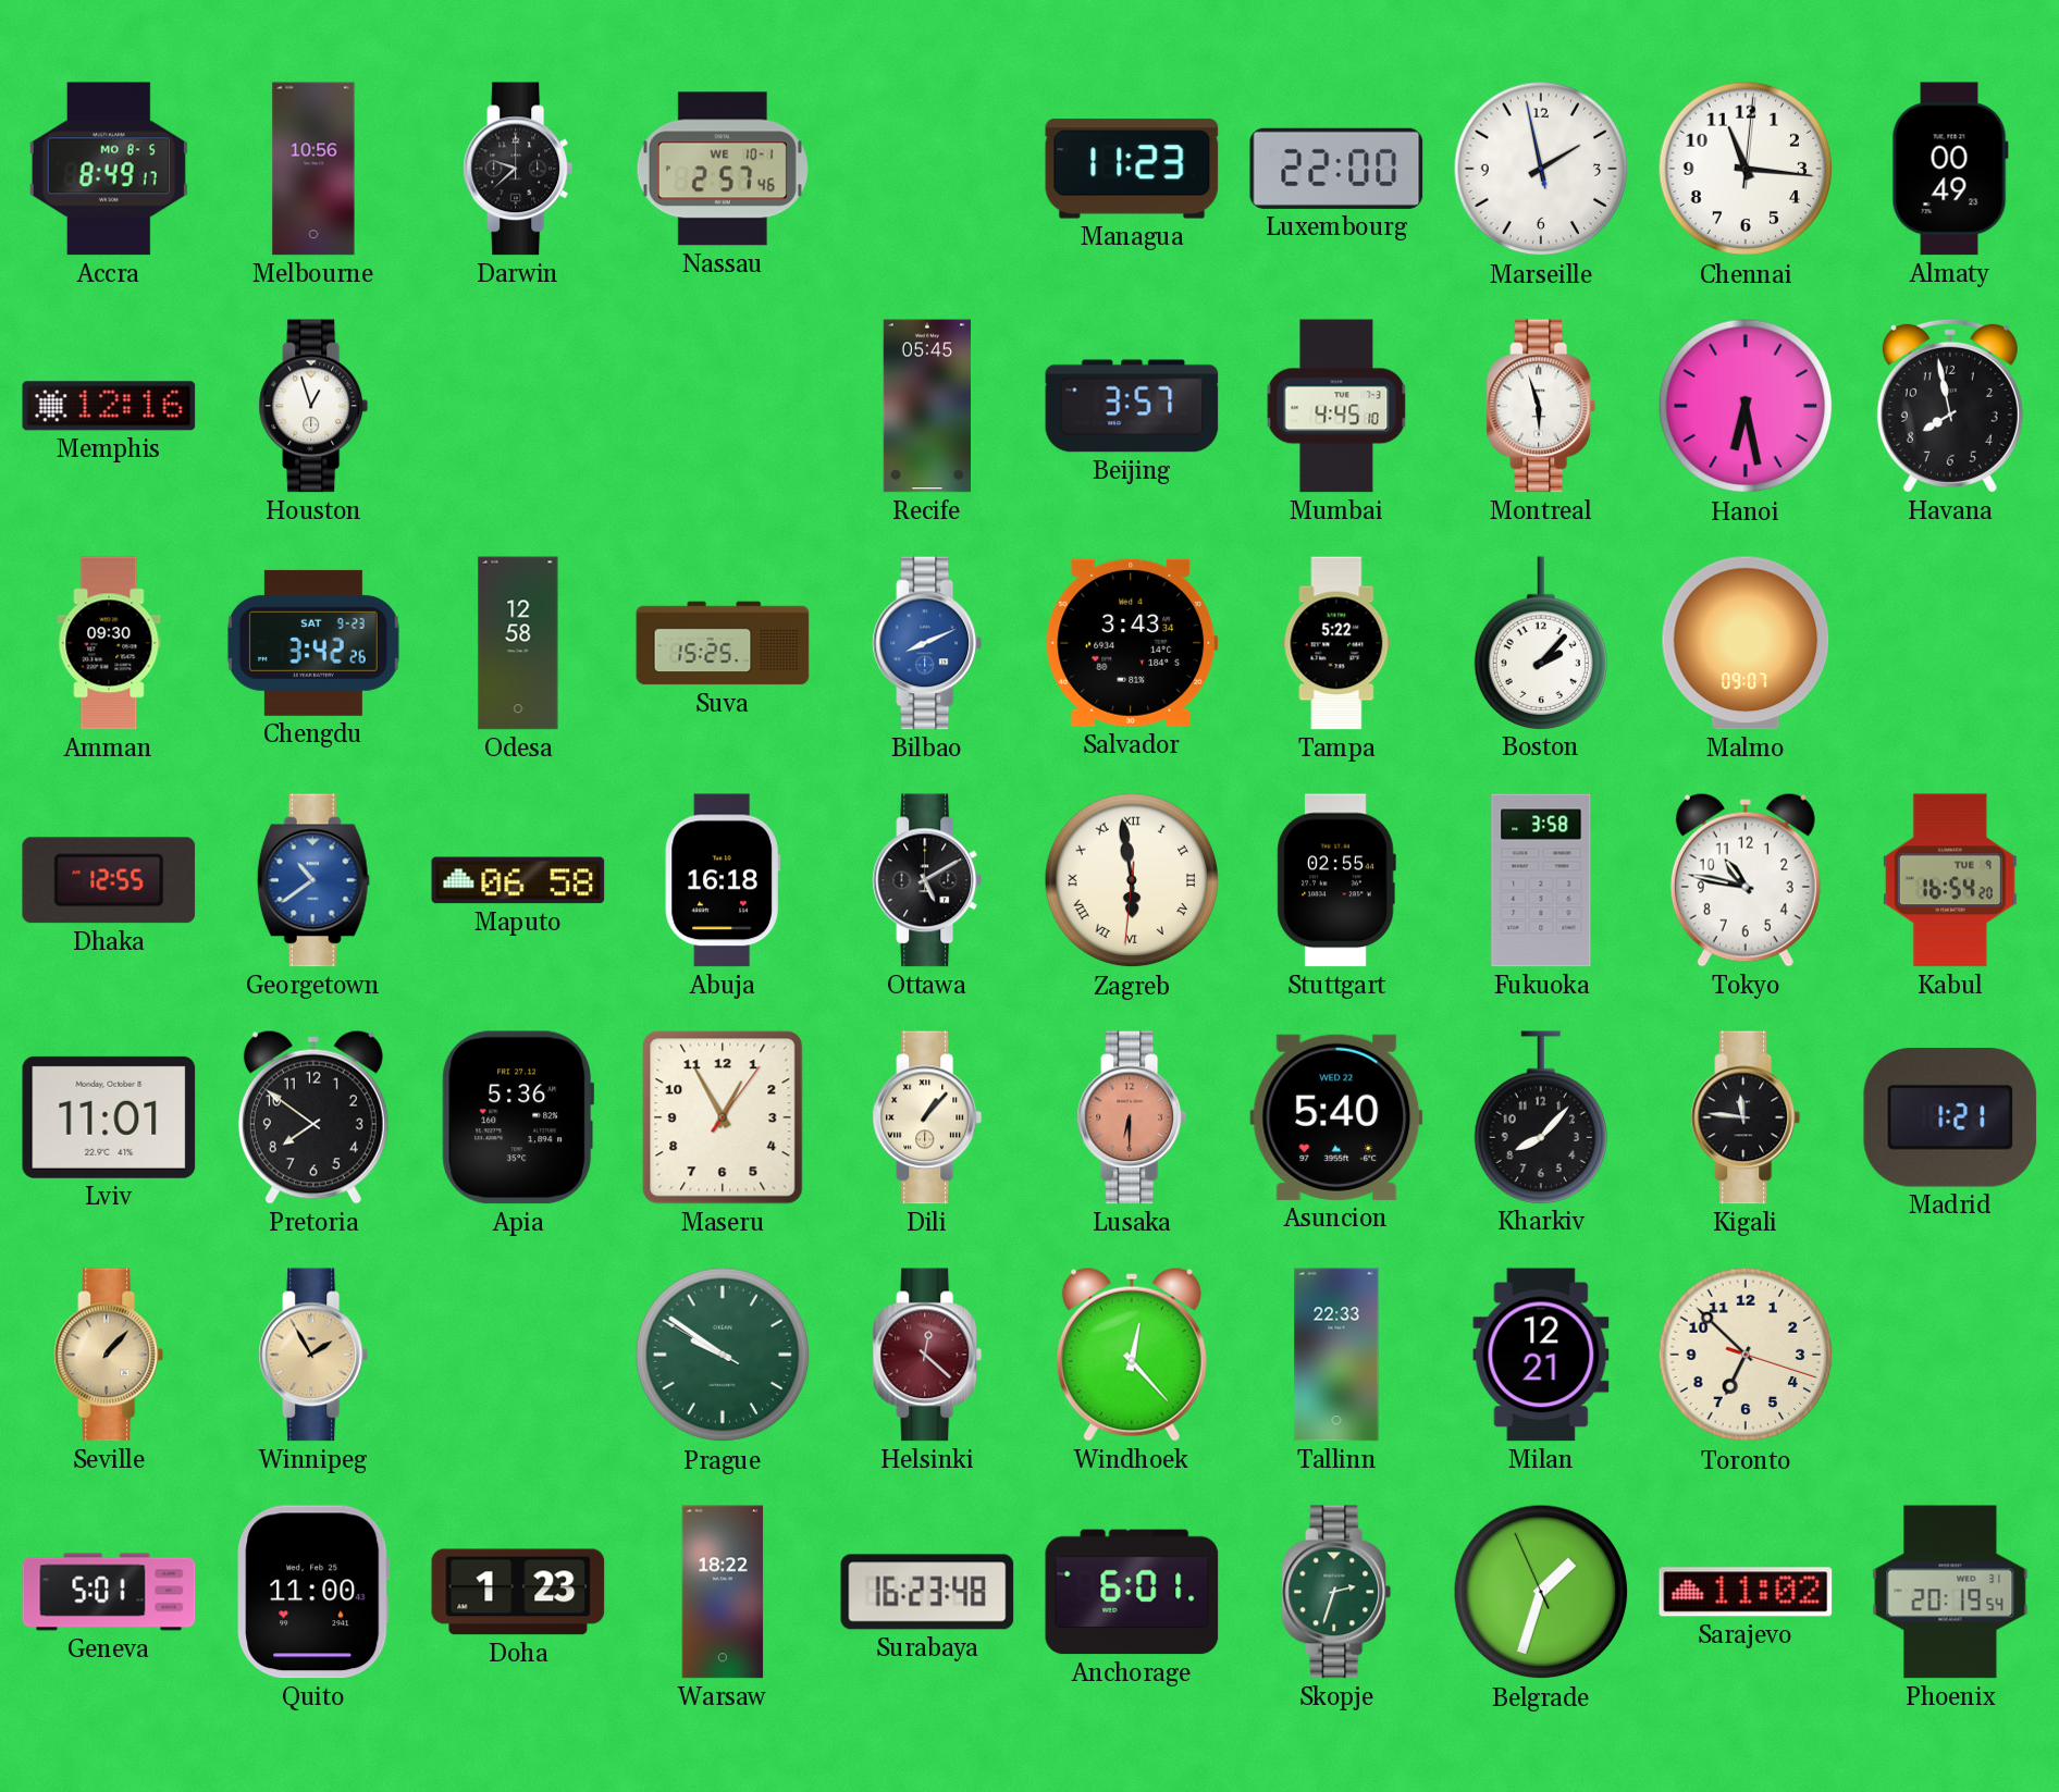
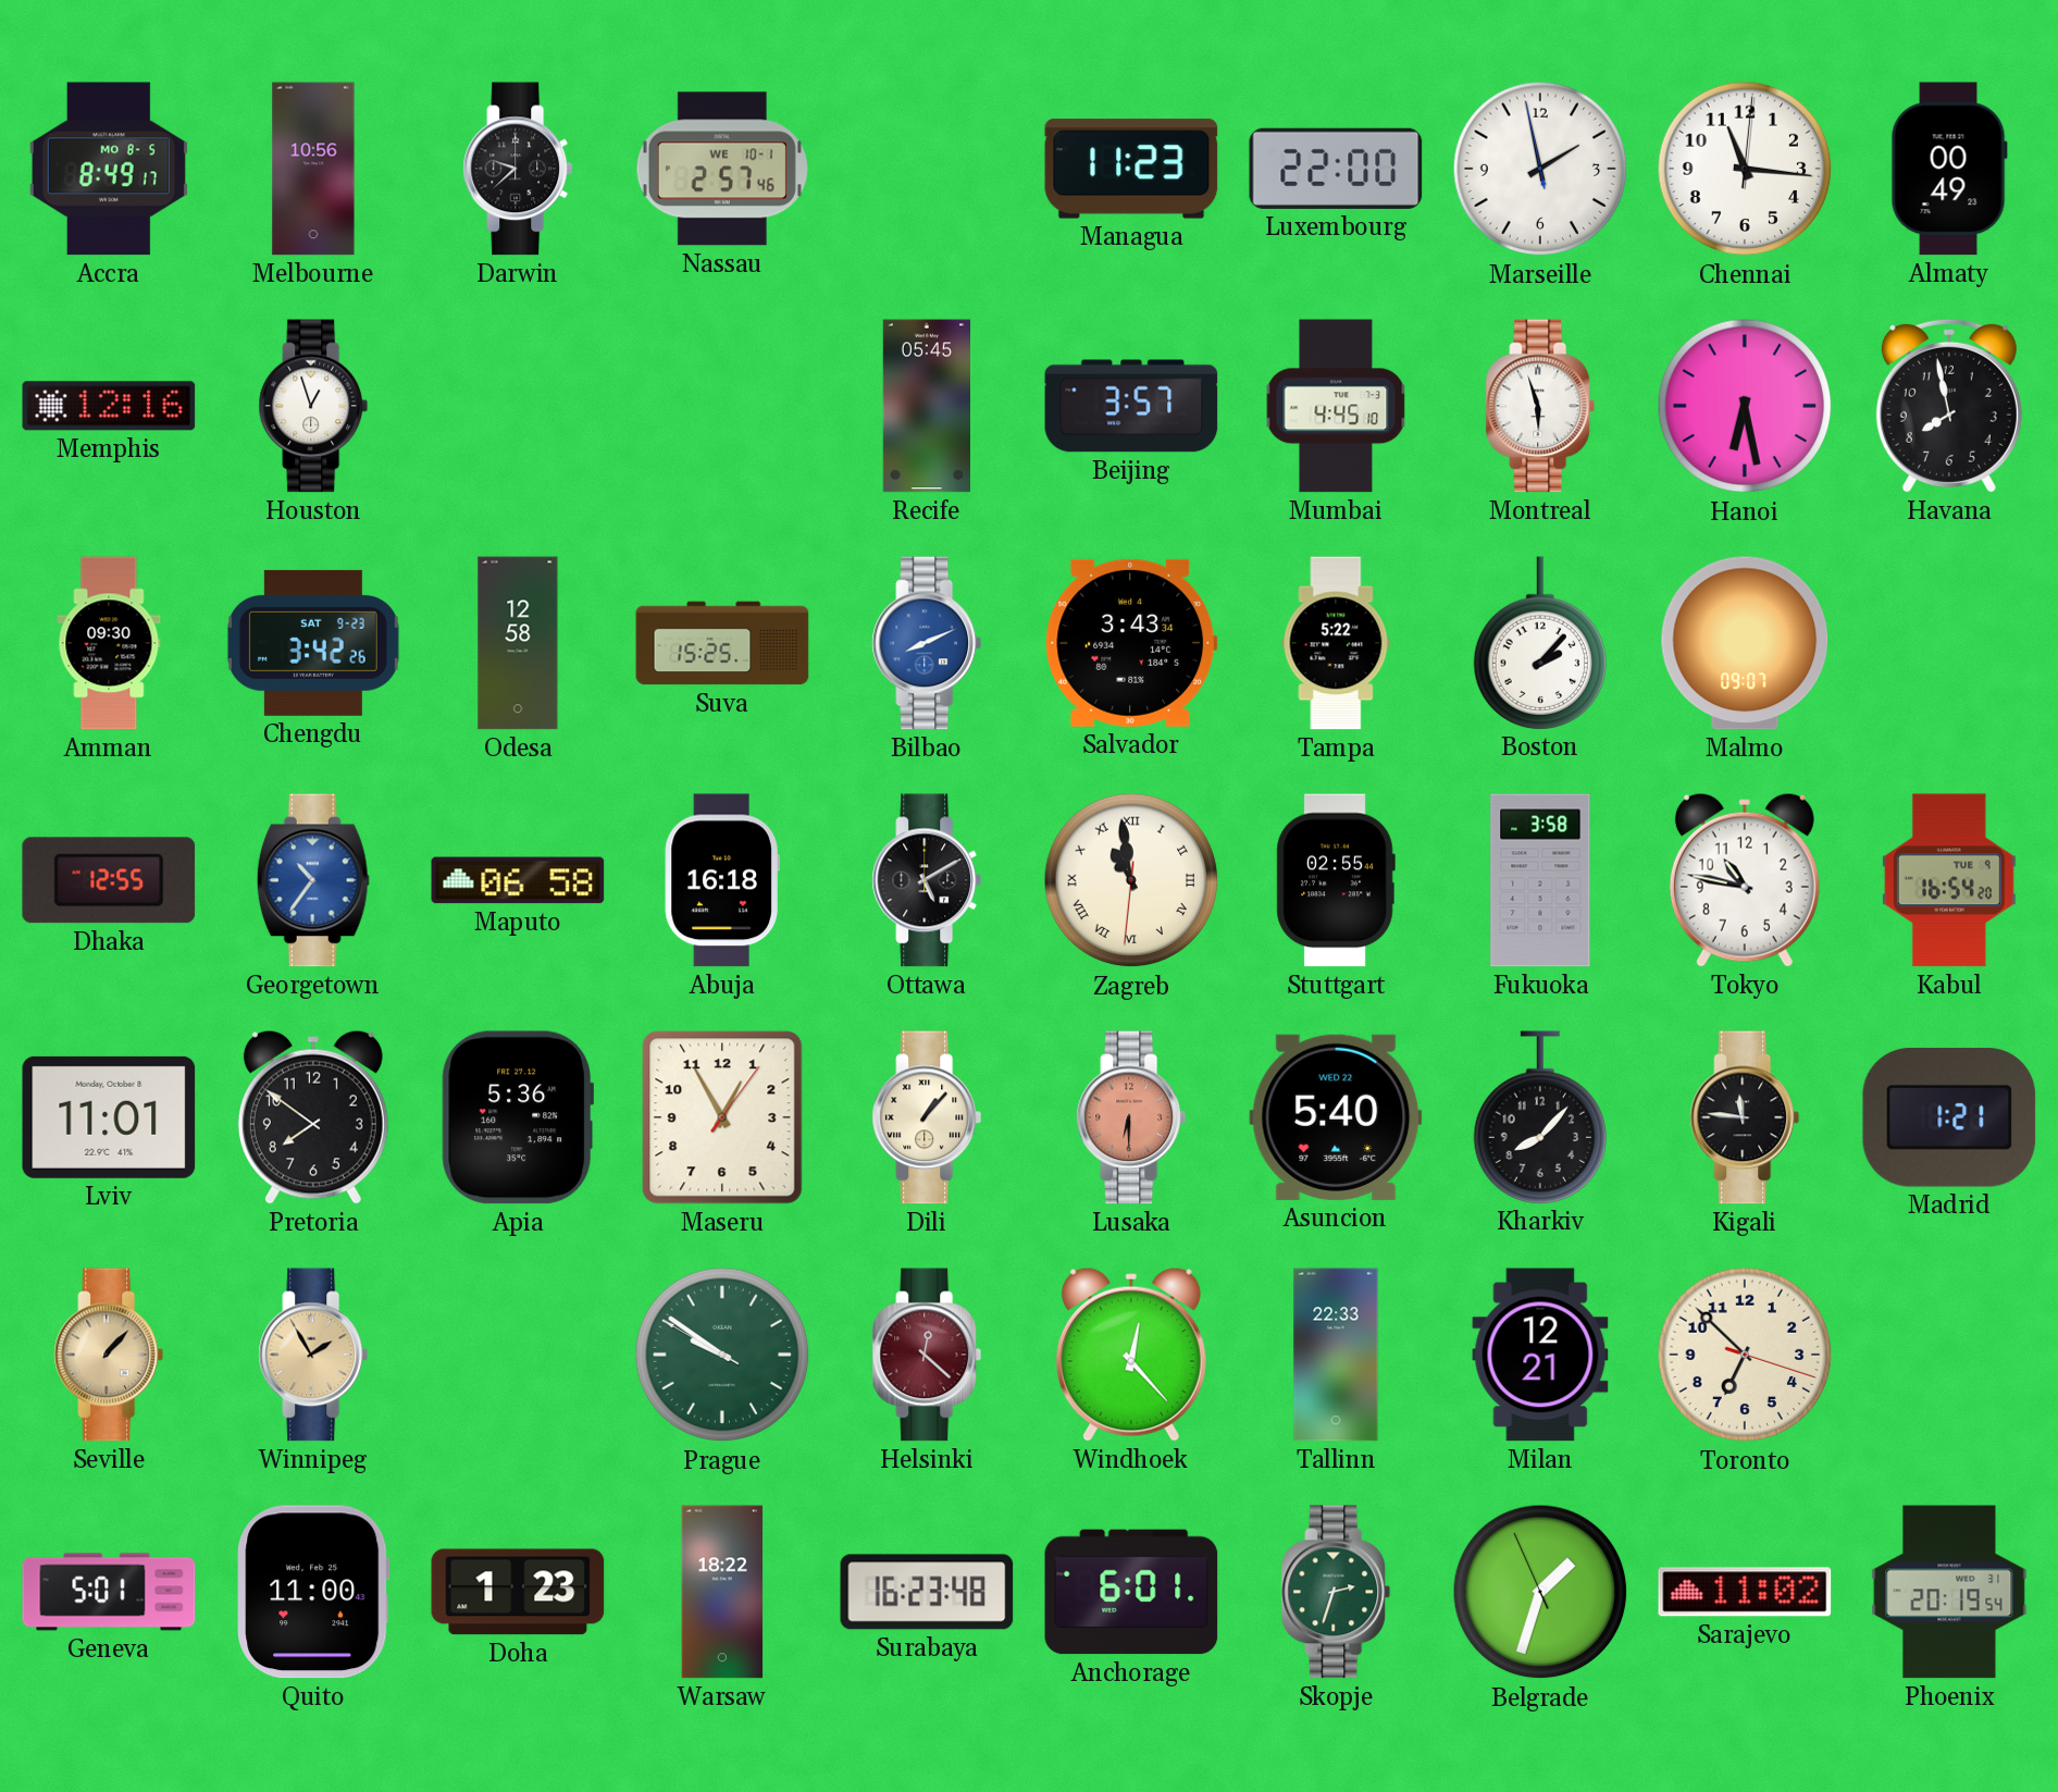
Georgetown: 10:39 -> 10:36 (313, 880)
Zagreb: 5:58 -> 10:58 (1131, 880)
